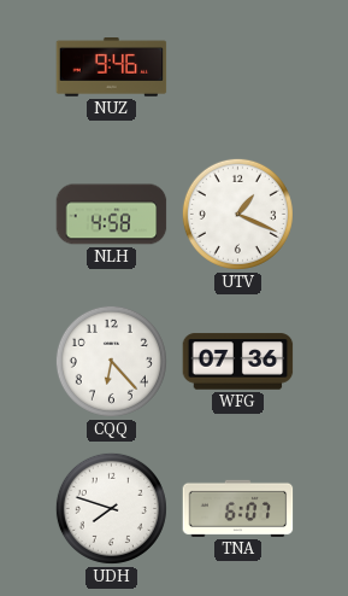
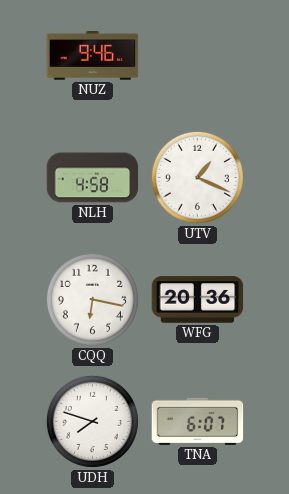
CQQ: 6:23 -> 6:17 (92, 299)
WFG: 07:36 -> 20:36 (198, 300)
